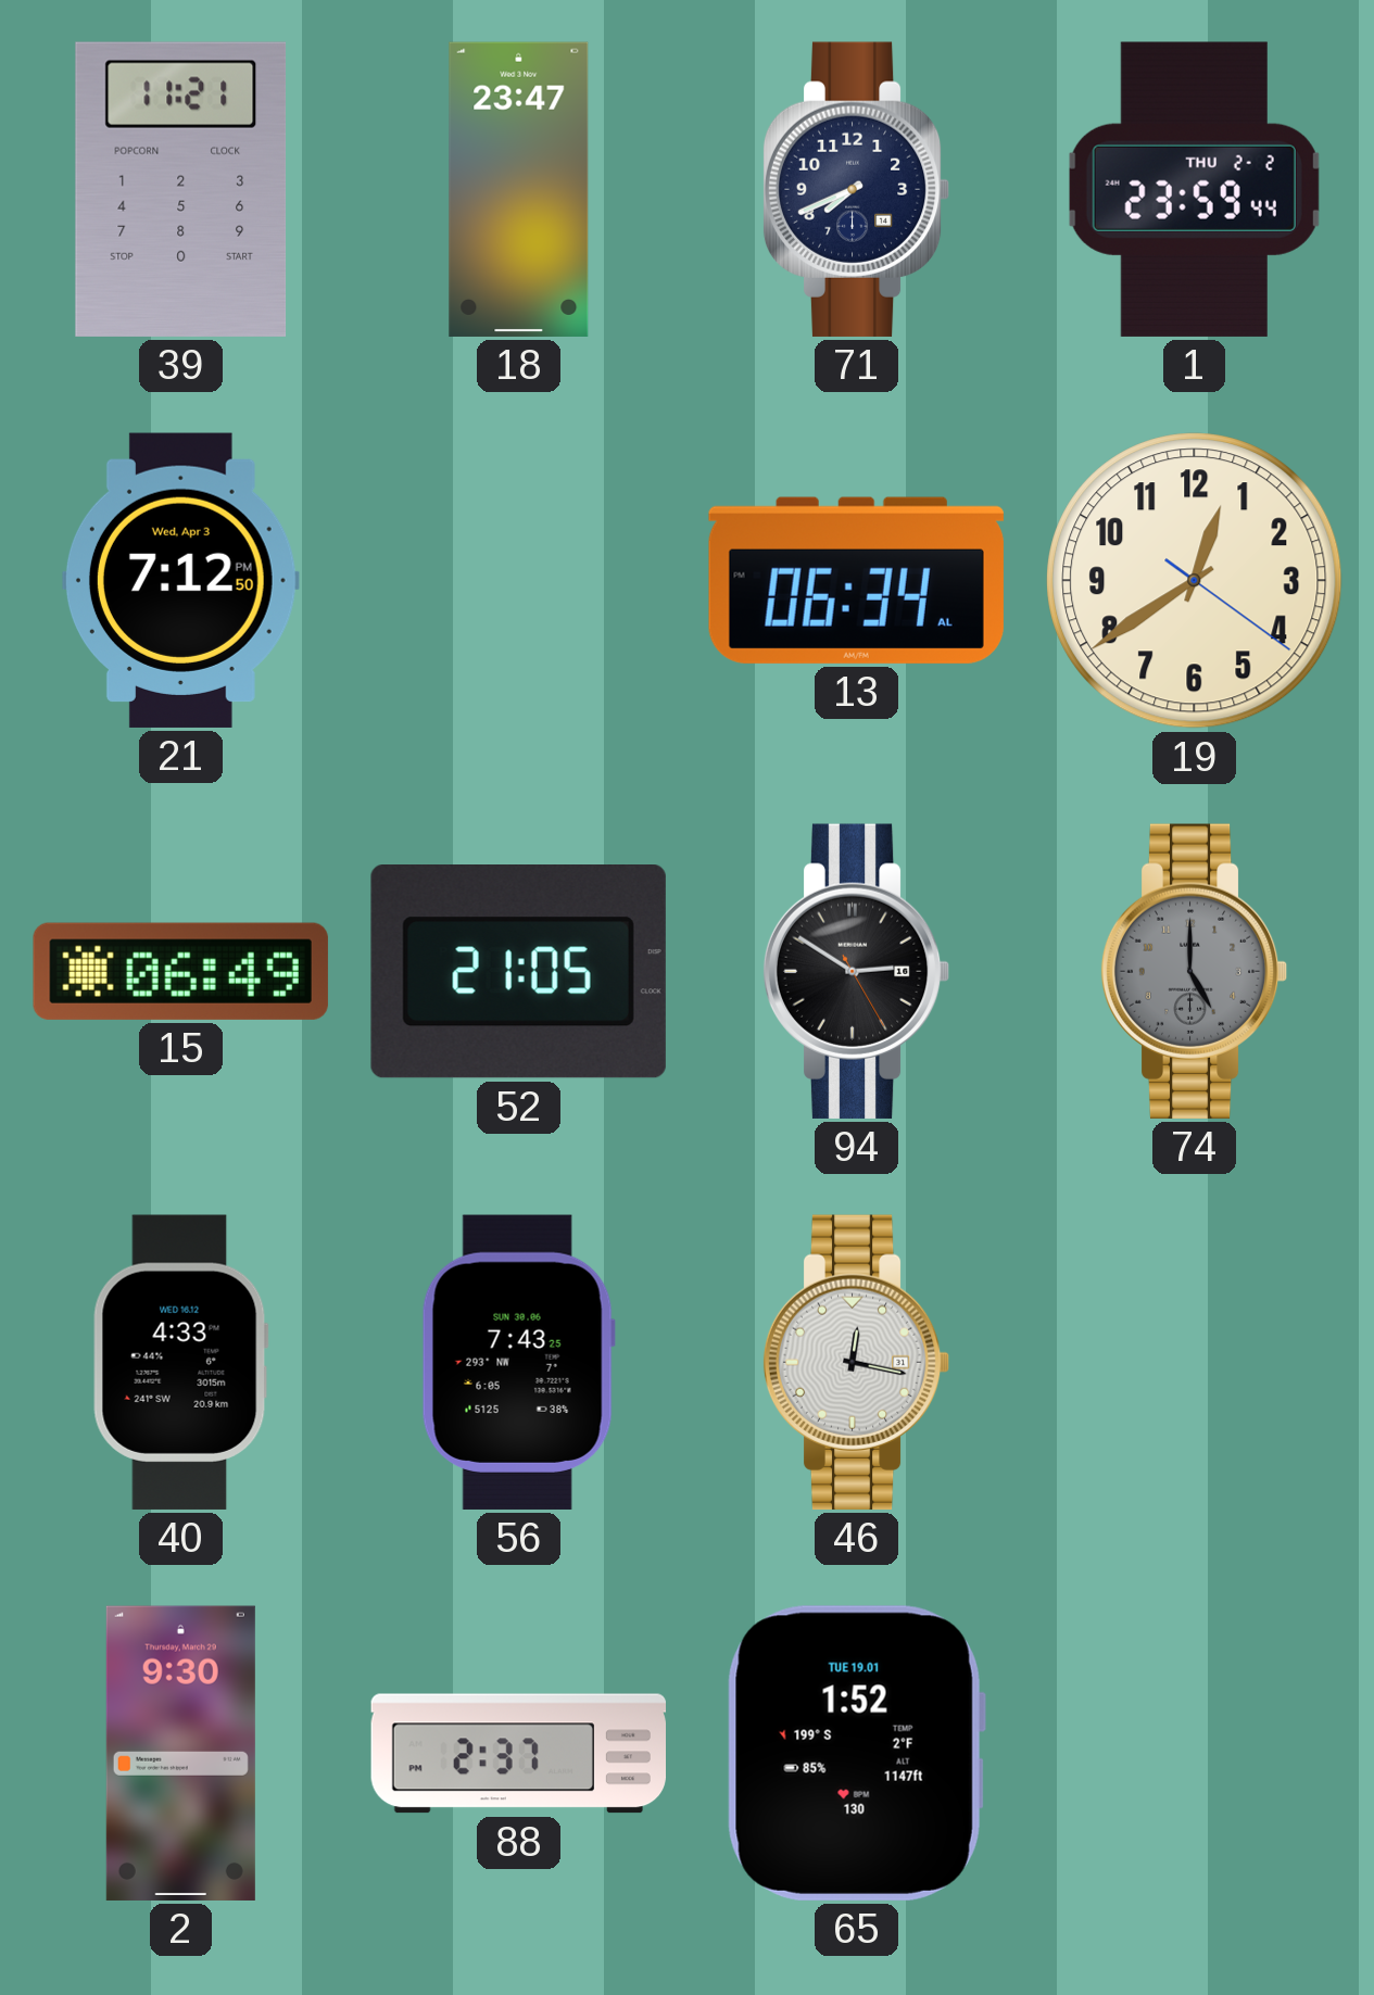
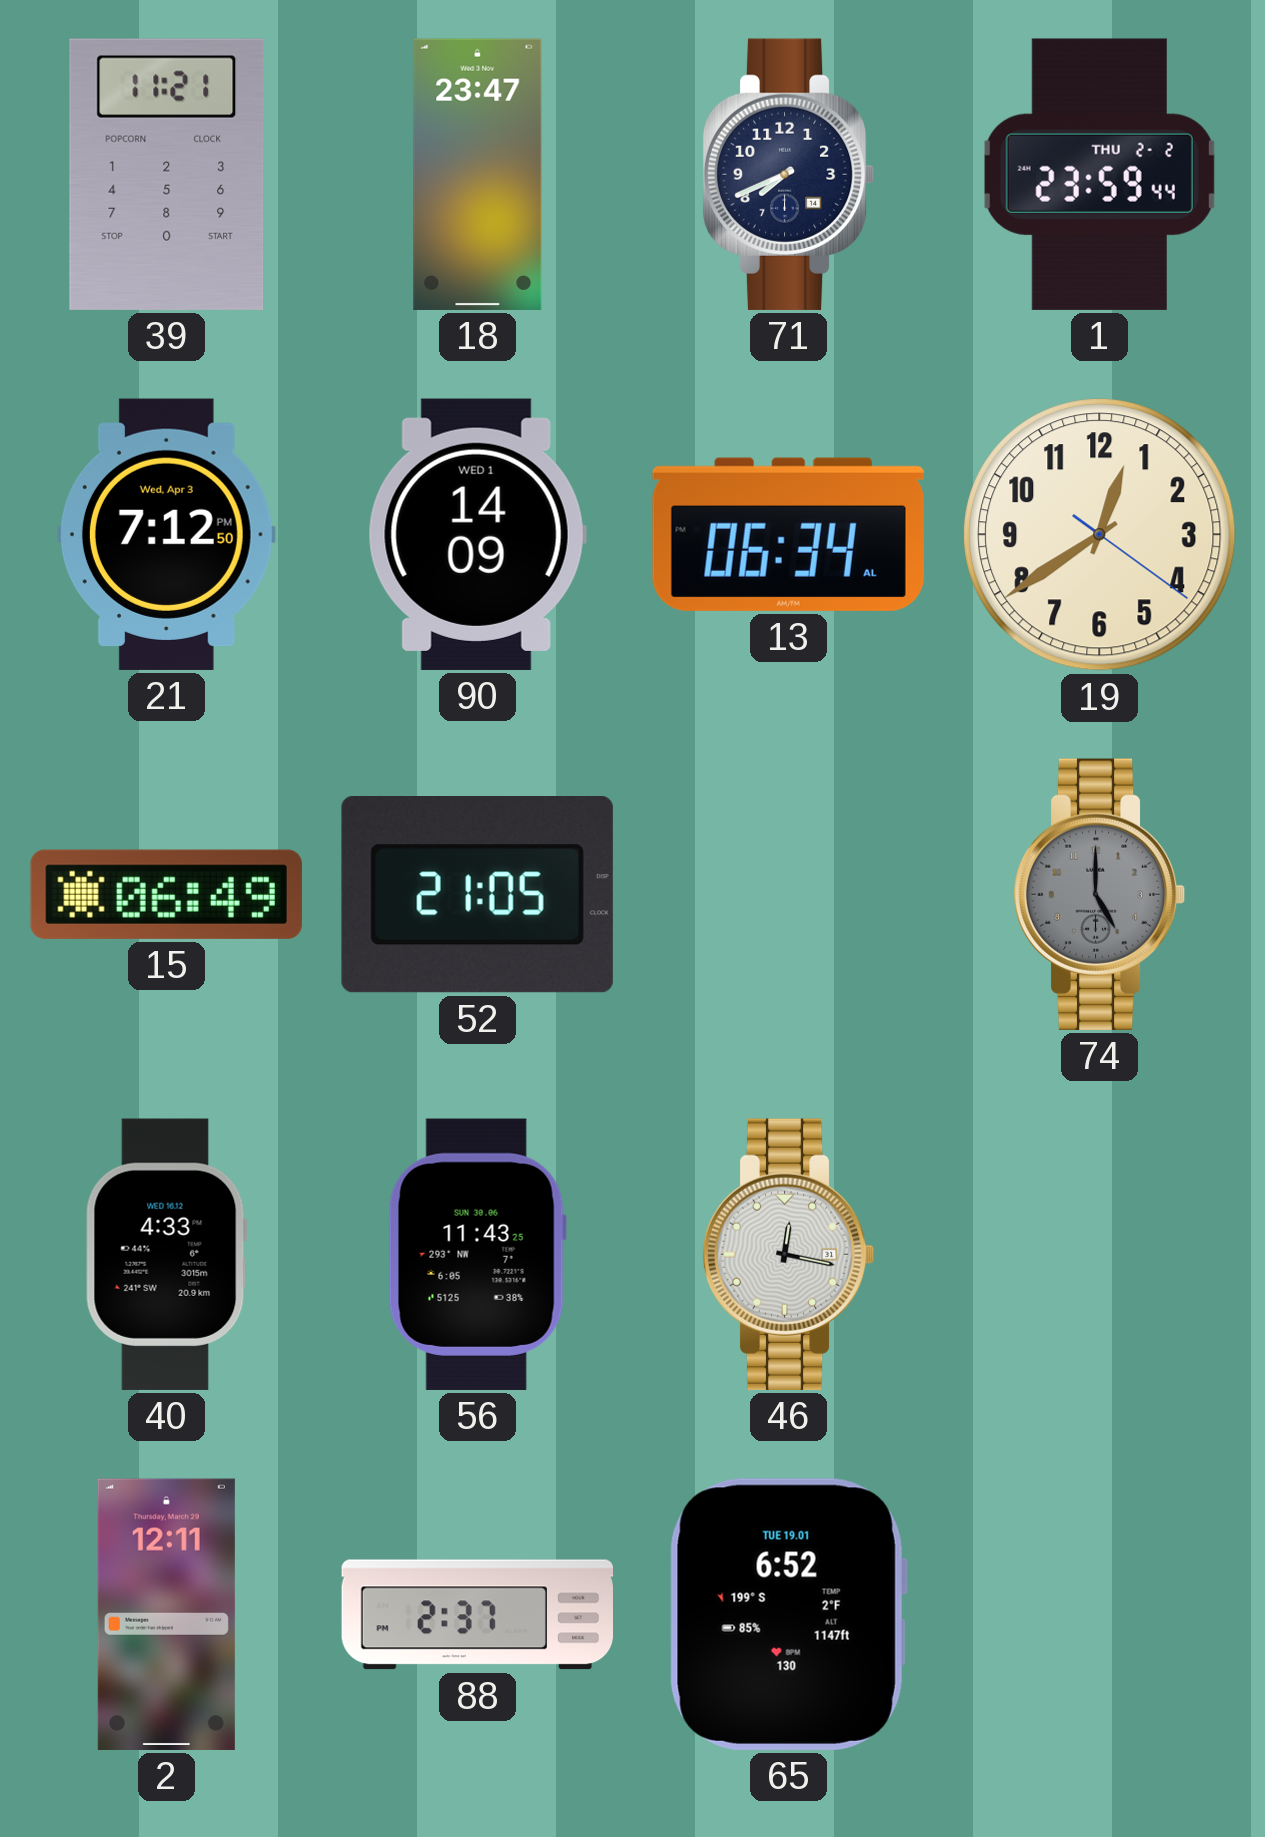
90: none -> 14:09 (477, 534)
94: 2:50 -> none (856, 971)
56: 7:43 -> 11:43 (477, 1254)
2: 9:30 -> 12:11 (166, 1614)
65: 1:52 -> 6:52 (788, 1614)
